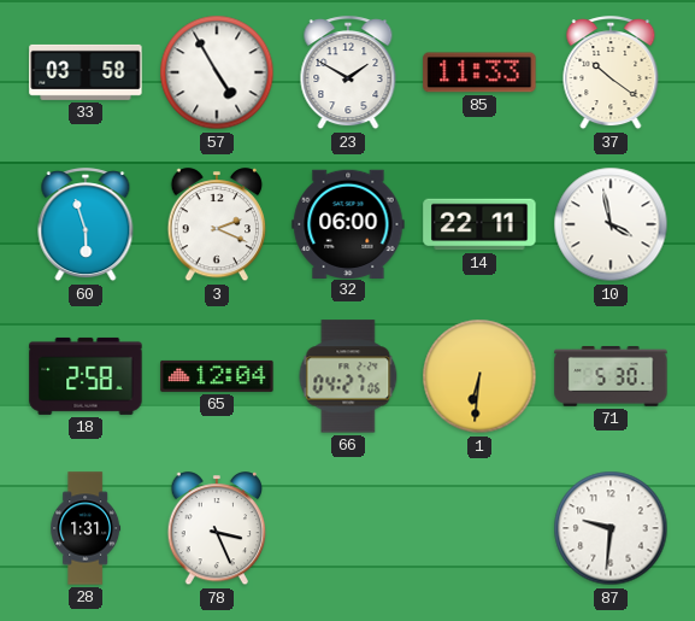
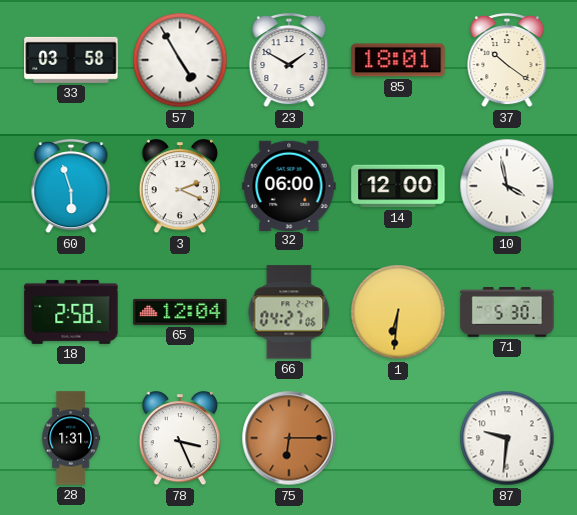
85: 11:33 -> 18:01 (398, 60)
14: 22:11 -> 12:00 (398, 186)
75: none -> 6:15 (289, 438)
